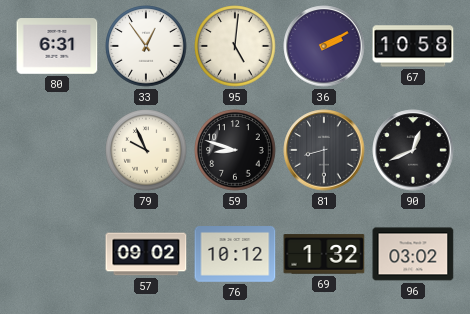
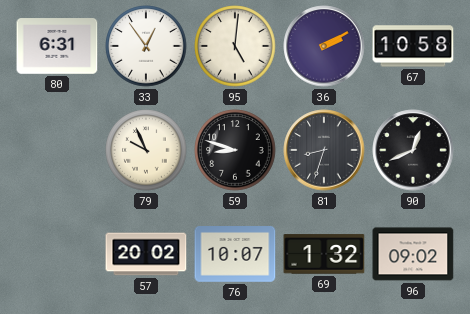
81: 8:30 -> 8:33 (324, 150)
57: 09:02 -> 20:02 (146, 254)
76: 10:12 -> 10:07 (235, 255)
96: 03:02 -> 09:02 (413, 254)
